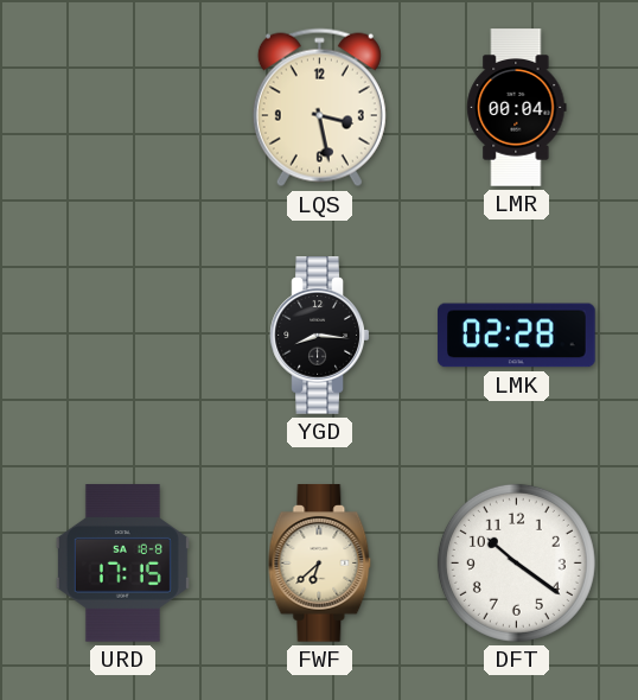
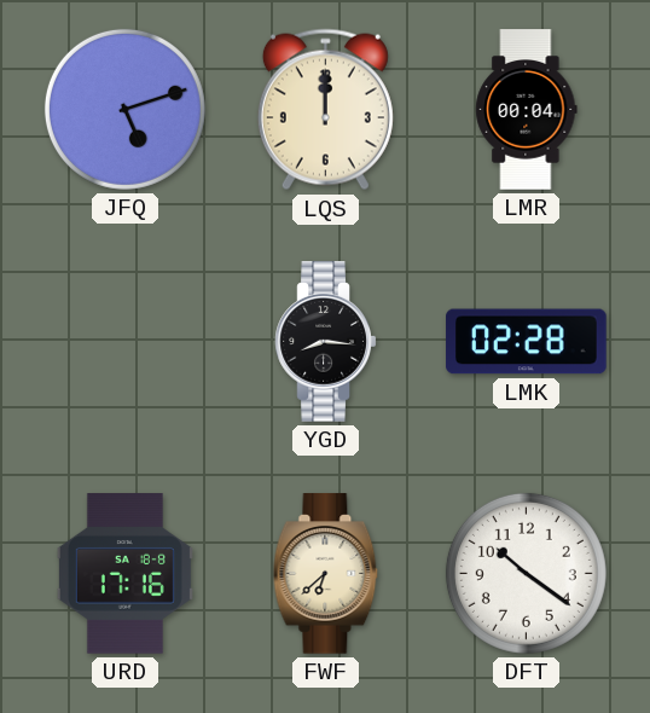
JFQ: none -> 5:12 (124, 109)
LQS: 3:28 -> 12:00 (325, 110)
URD: 17:15 -> 17:16 (124, 574)
